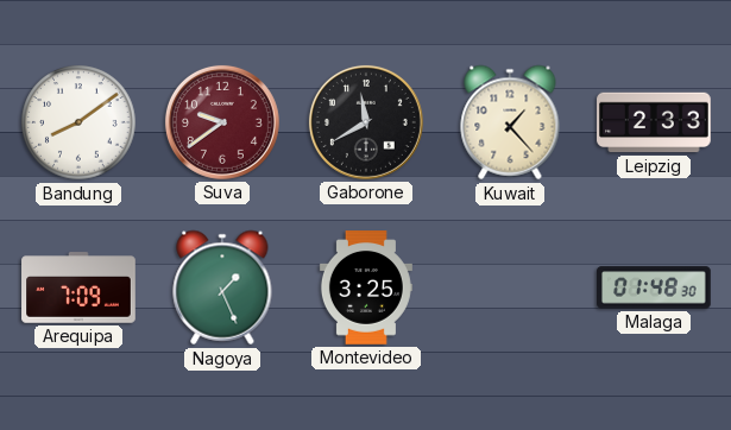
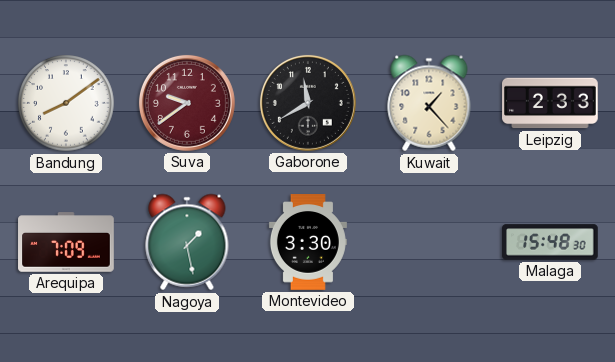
Nagoya: 1:26 -> 1:28 (187, 242)
Montevideo: 3:25 -> 3:30 (308, 242)
Malaga: 01:48 -> 15:48 (550, 242)
